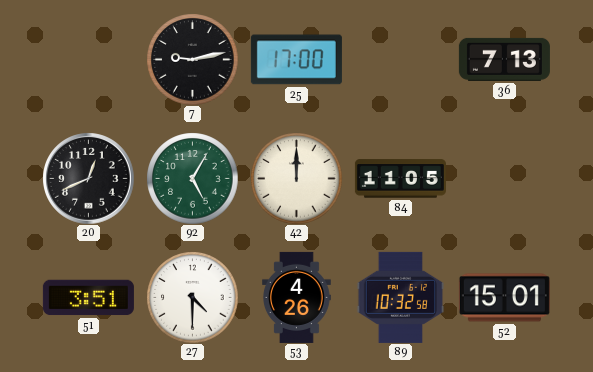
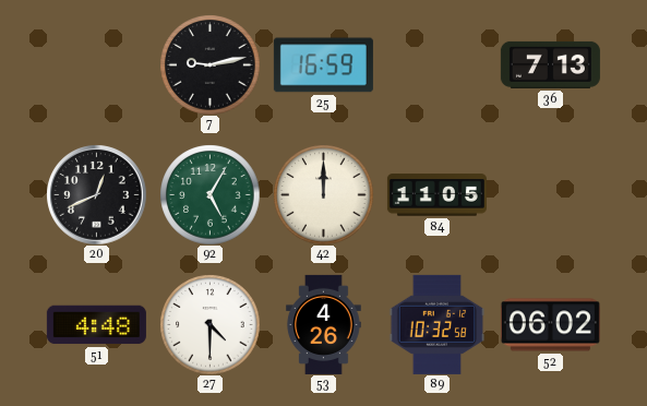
25: 17:00 -> 16:59 (323, 65)
51: 3:51 -> 4:48 (96, 325)
52: 15:01 -> 06:02 (550, 325)
